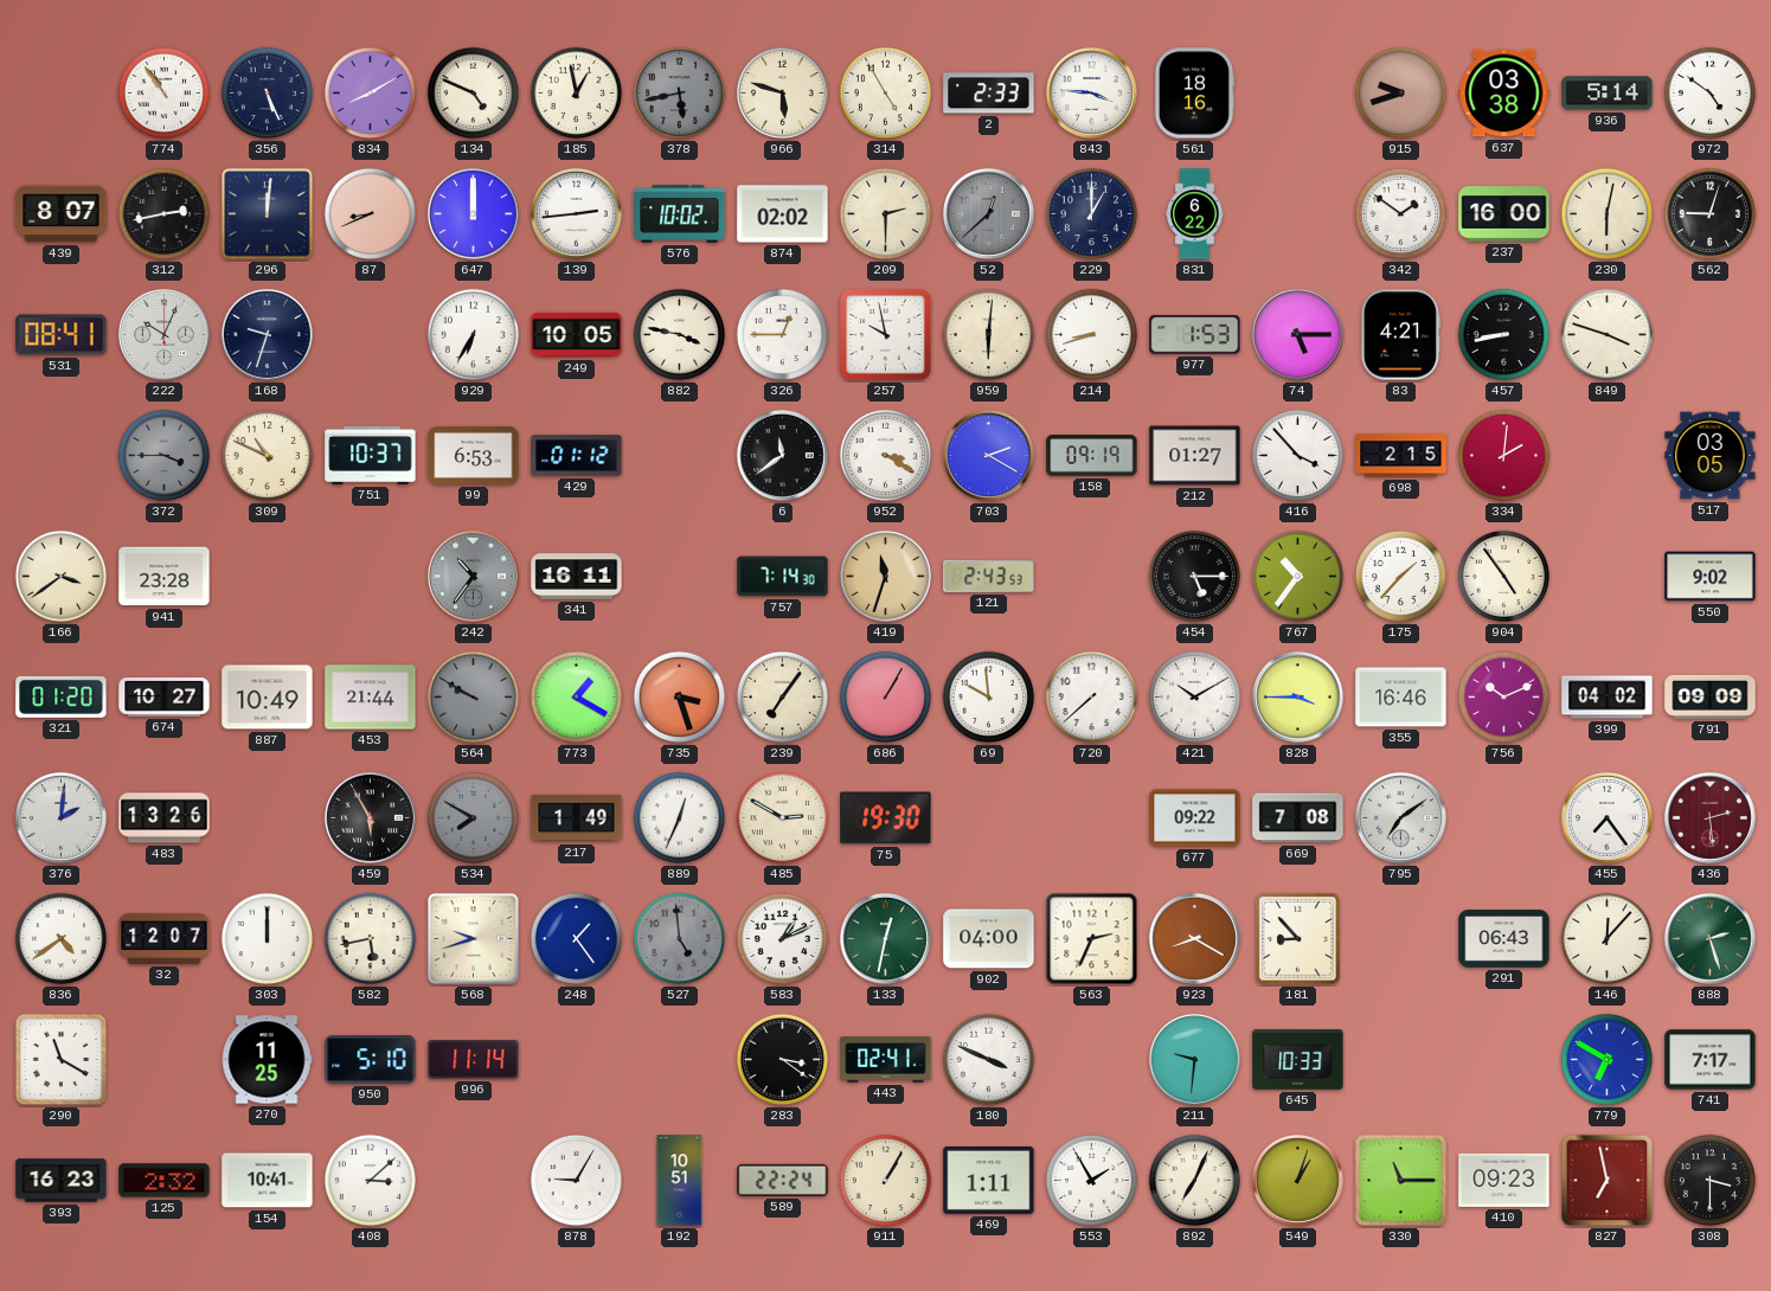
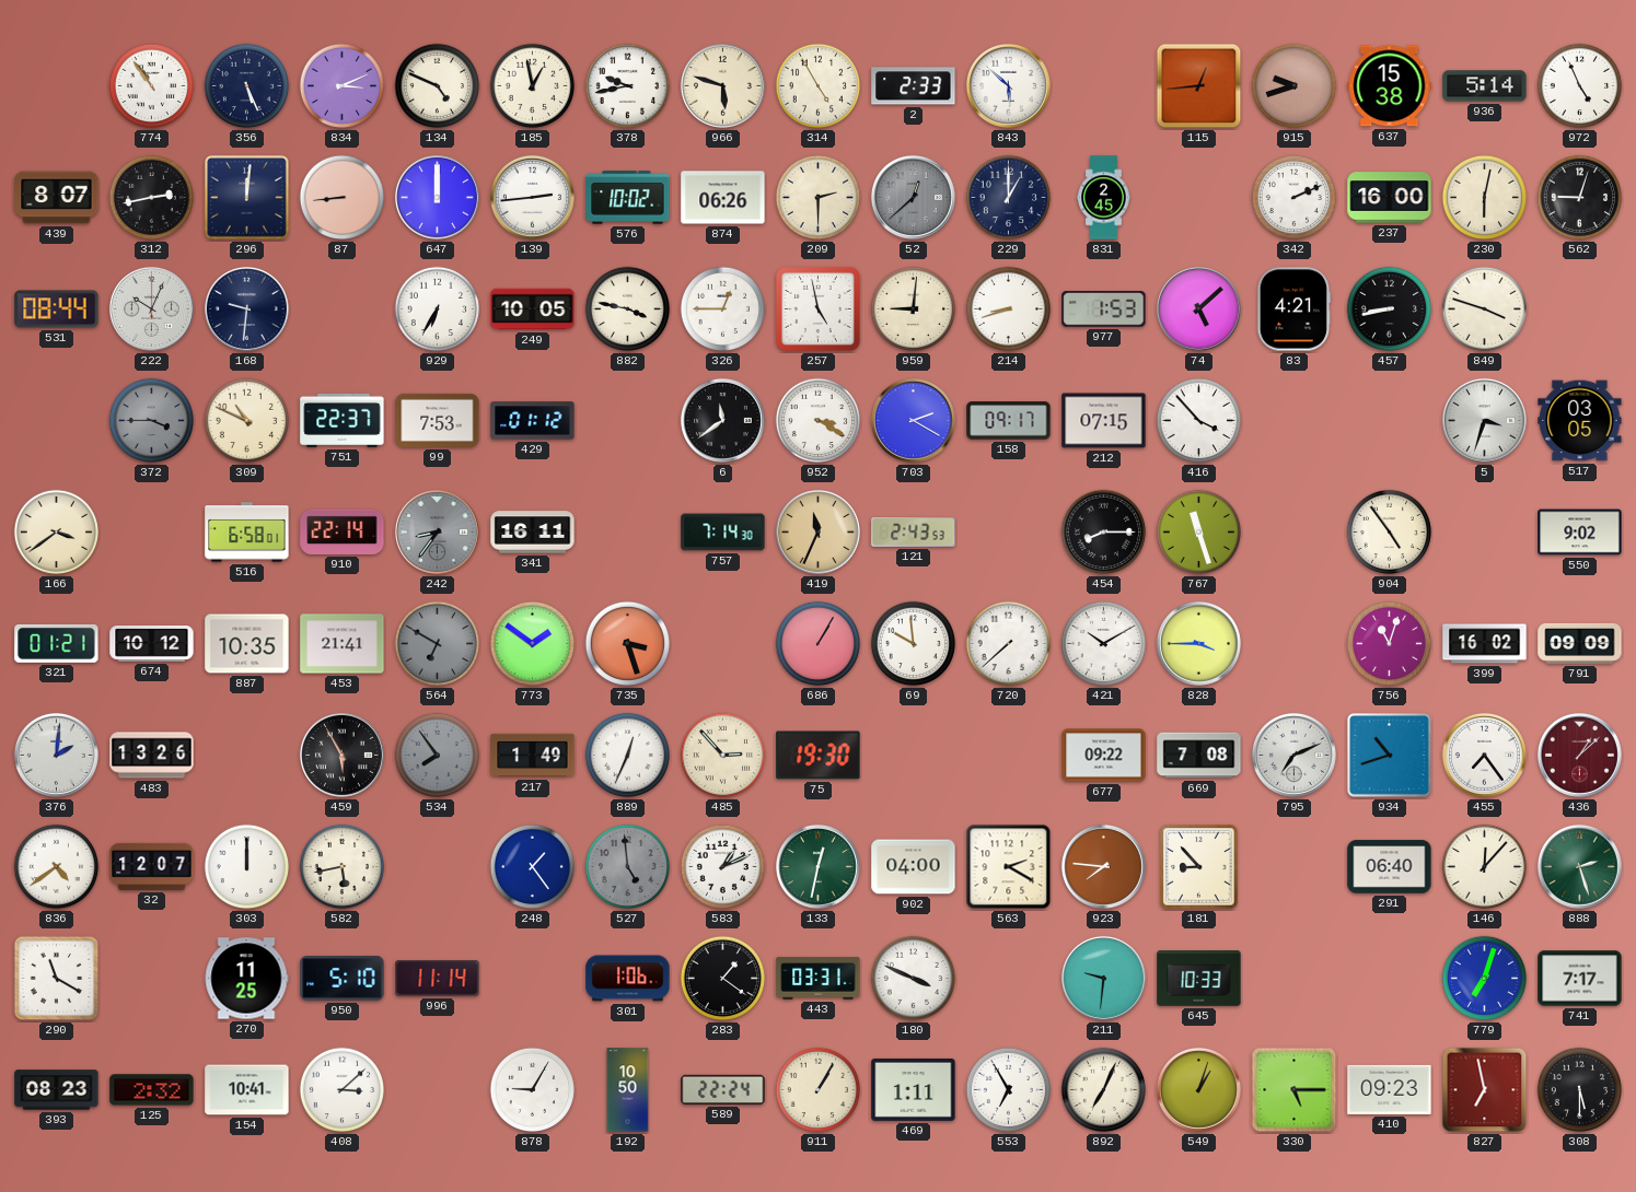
834: 8:10 -> 3:11 (343, 86)
378: 5:43 -> 9:43 (628, 86)
378 dial: grey -> white (628, 86)
843: 3:46 -> 5:52 (1008, 85)
561: 18:16 -> none (1194, 94)
115: none -> 12:44 (1199, 86)
637: 03:38 -> 15:38 (1390, 86)
972: 4:51 -> 4:56 (1580, 86)
87: 8:41 -> 8:44 (343, 198)
874: 02:02 -> 06:26 (723, 198)
831: 6:22 -> 2:45 (1104, 198)
342: 1:51 -> 2:11 (1295, 198)
531: 08:41 -> 08:44 (57, 309)
168: 9:33 -> 9:31 (246, 308)
257: 9:58 -> 4:58 (817, 308)
959: 6:01 -> 9:01 (914, 309)
74: 5:15 -> 5:08 (1198, 308)
751: 10:37 -> 22:37 (343, 420)
99: 6:53 -> 7:53 (438, 420)
158: 09:19 -> 09:17 (1009, 421)
212: 01:27 -> 07:15 (1104, 421)
698: 2:15 -> none (1401, 456)
334: 2:01 -> none (1504, 456)
5: none -> 3:33 (1484, 420)
941: 23:28 -> none (165, 577)
516: none -> 6:58 (247, 533)
910: none -> 22:14 (343, 531)
242: 10:36 -> 8:36 (437, 531)
419: 11:33 -> 11:34 (817, 531)
454: 5:15 -> 8:15 (1104, 533)
767: 10:36 -> 11:27 (1199, 533)
175: 1:37 -> none (1401, 577)
321: 01:20 -> 01:21 (57, 643)
674: 10:27 -> 10:12 (152, 644)
887: 10:49 -> 10:35 (247, 644)
453: 21:44 -> 21:41 (343, 644)
564: 9:50 -> 6:50 (438, 644)
773: 1:20 -> 1:51 (533, 644)
239: 7:06 -> none (783, 698)
355: 16:46 -> none (1401, 698)
756: 10:11 -> 11:03 (1390, 644)
399: 04:02 -> 16:02 (1485, 644)
534: 7:50 -> 7:54 (438, 756)
485: 2:50 -> 2:53 (723, 756)
795: 7:09 -> 7:11 (1293, 755)
934: none -> 10:42 (1390, 756)
436: 2:29 -> 1:08 (1579, 755)
568: 9:42 -> none (474, 939)
563: 2:34 -> 2:20 (1009, 867)
923: 8:20 -> 7:46 (1103, 866)
291: 06:43 -> 06:40 (1390, 867)
301: none -> 1:06 (628, 979)
283: 3:21 -> 1:21 (723, 979)
443: 02:41 -> 03:31 (819, 979)
779: 6:50 -> 7:03 (1485, 979)
393: 16:23 -> 08:23 (57, 1090)
192: 10:51 -> 10:50 (628, 1090)
553: 1:55 -> 6:55 (1009, 1090)
330: 11:15 -> 5:15 (1295, 1090)
308: 3:30 -> 5:30 (1580, 1090)
